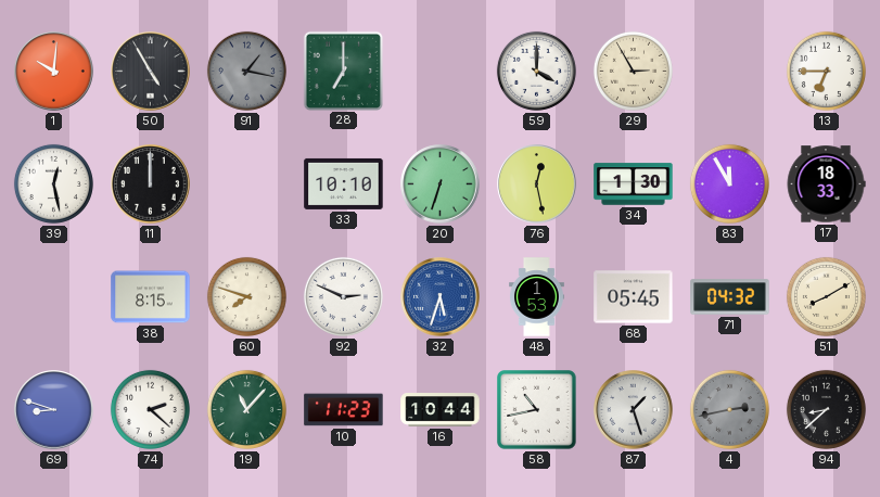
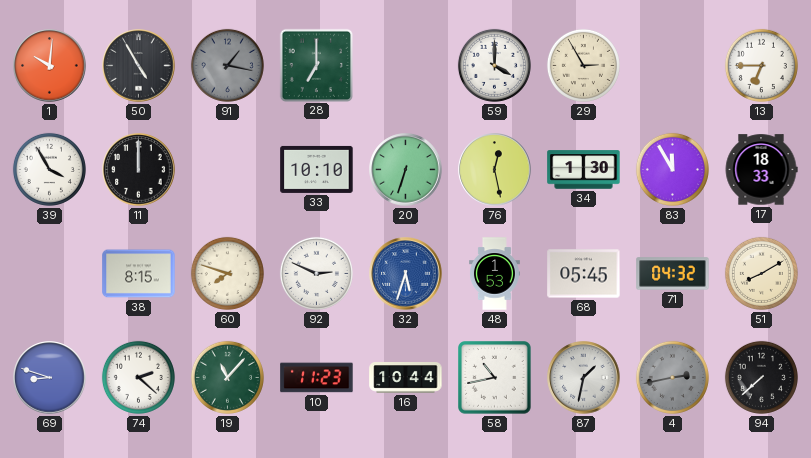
39: 12:28 -> 3:55 (49, 169)
87: 1:27 -> 1:32 (584, 378)
94: 8:38 -> 7:38 (761, 377)
